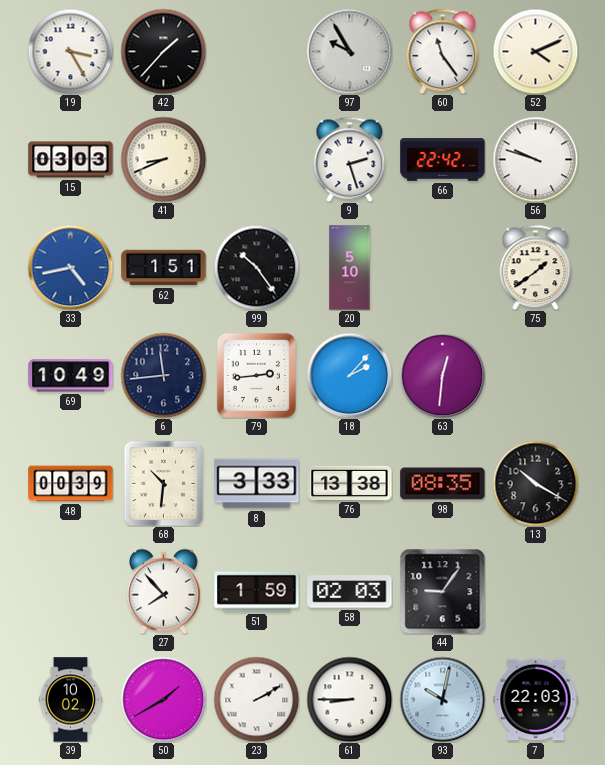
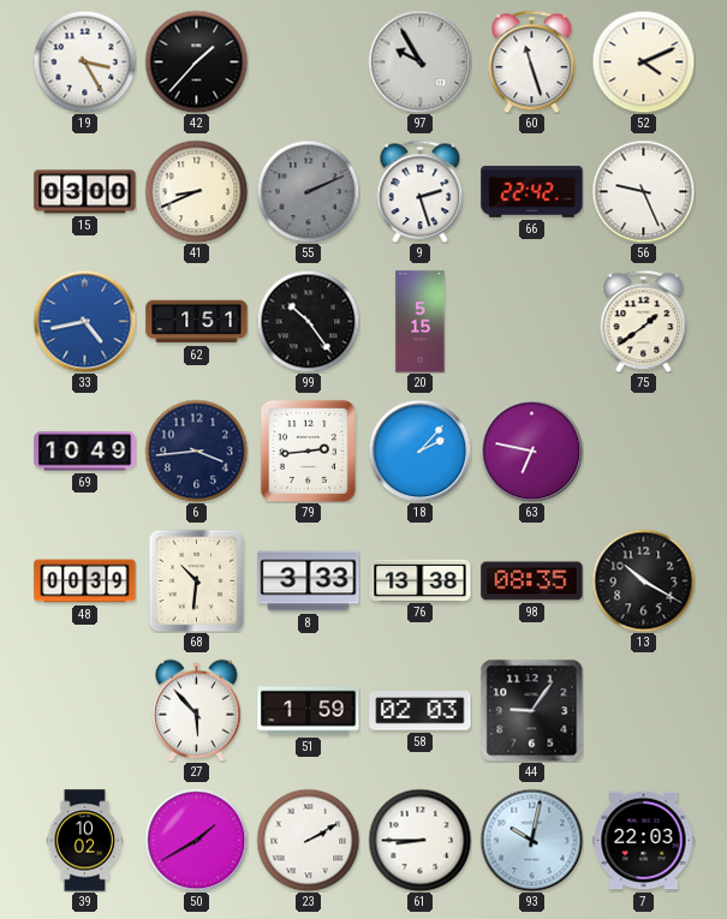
60: 11:24 -> 11:27 (532, 61)
15: 03:03 -> 03:00 (85, 192)
55: none -> 2:11 (308, 191)
56: 9:48 -> 9:26 (643, 191)
20: 5:10 -> 5:15 (421, 322)
6: 11:44 -> 3:44 (196, 450)
63: 12:31 -> 6:47 (531, 450)
27: 7:53 -> 5:53 (197, 710)
